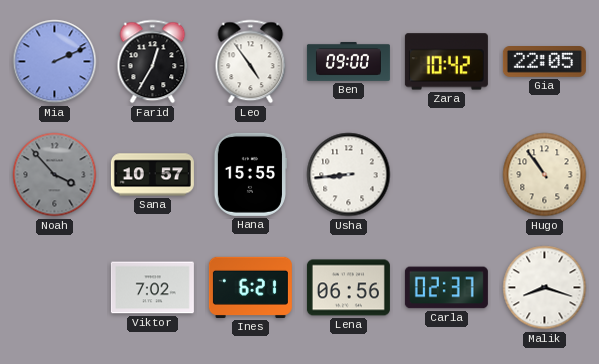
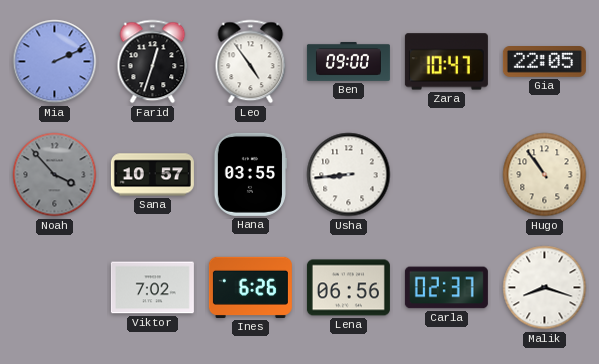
Farid: 12:35 -> 12:33 (153, 62)
Zara: 10:42 -> 10:47 (446, 62)
Hana: 15:55 -> 03:55 (249, 174)
Ines: 6:21 -> 6:26 (250, 287)
